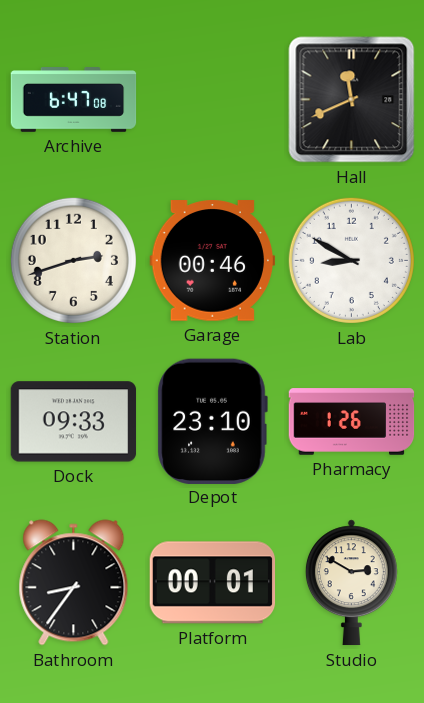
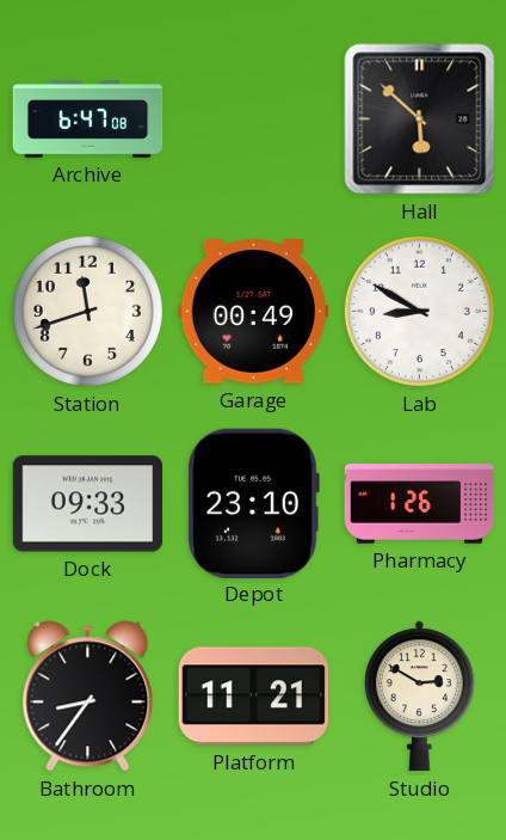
Hall: 11:41 -> 5:52 (420, 119)
Station: 2:42 -> 11:42 (87, 311)
Garage: 00:46 -> 00:49 (254, 312)
Platform: 00:01 -> 11:21 (254, 697)
